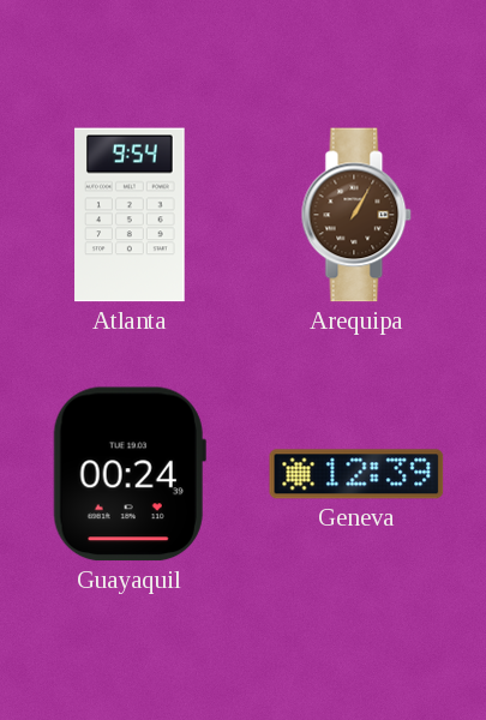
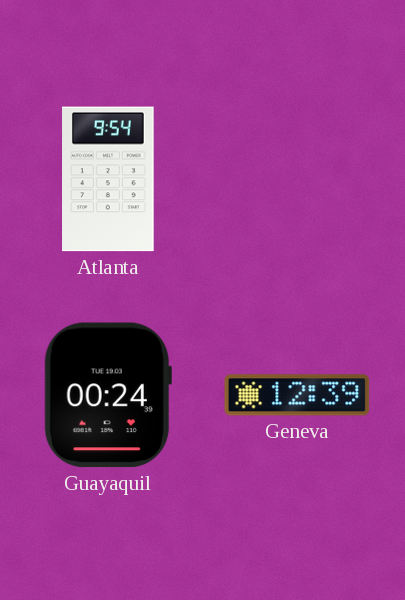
Arequipa: 1:05 -> none (356, 215)
